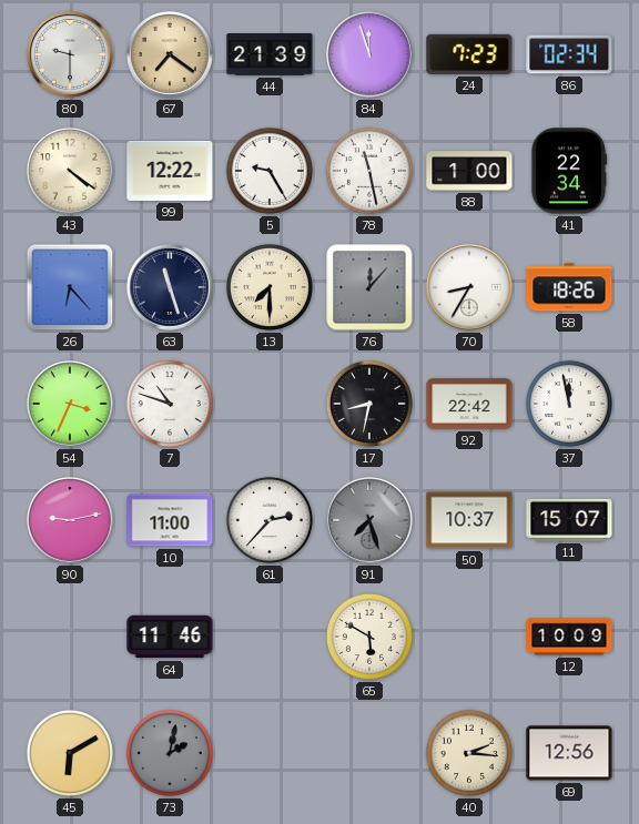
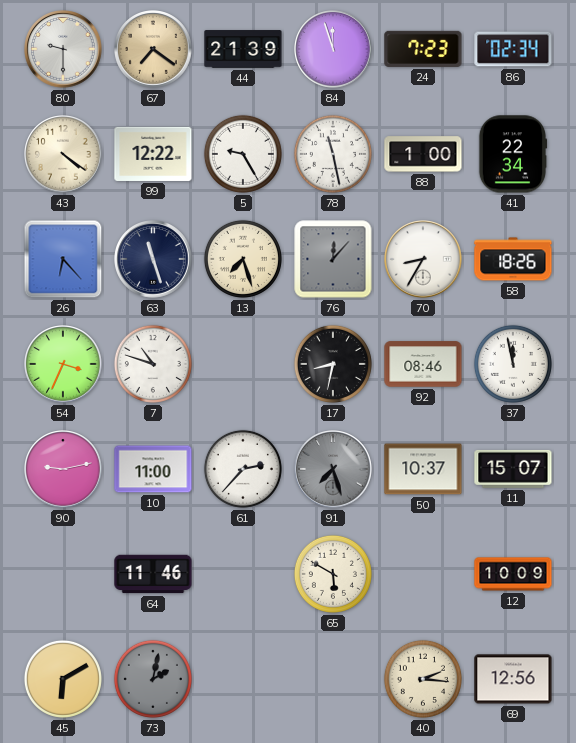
13: 7:30 -> 7:27 (243, 259)
92: 22:42 -> 08:46 (423, 364)
